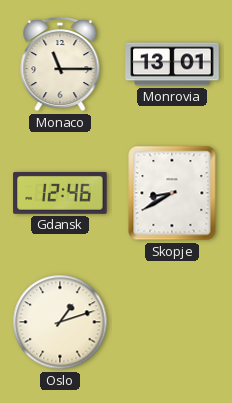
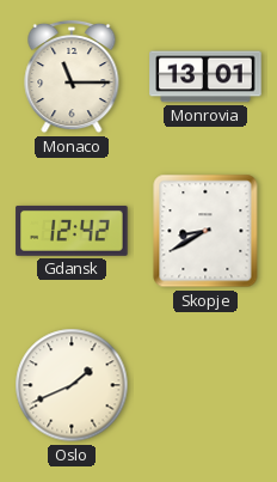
Gdansk: 12:46 -> 12:42 (72, 231)
Oslo: 1:12 -> 1:41 (72, 385)
